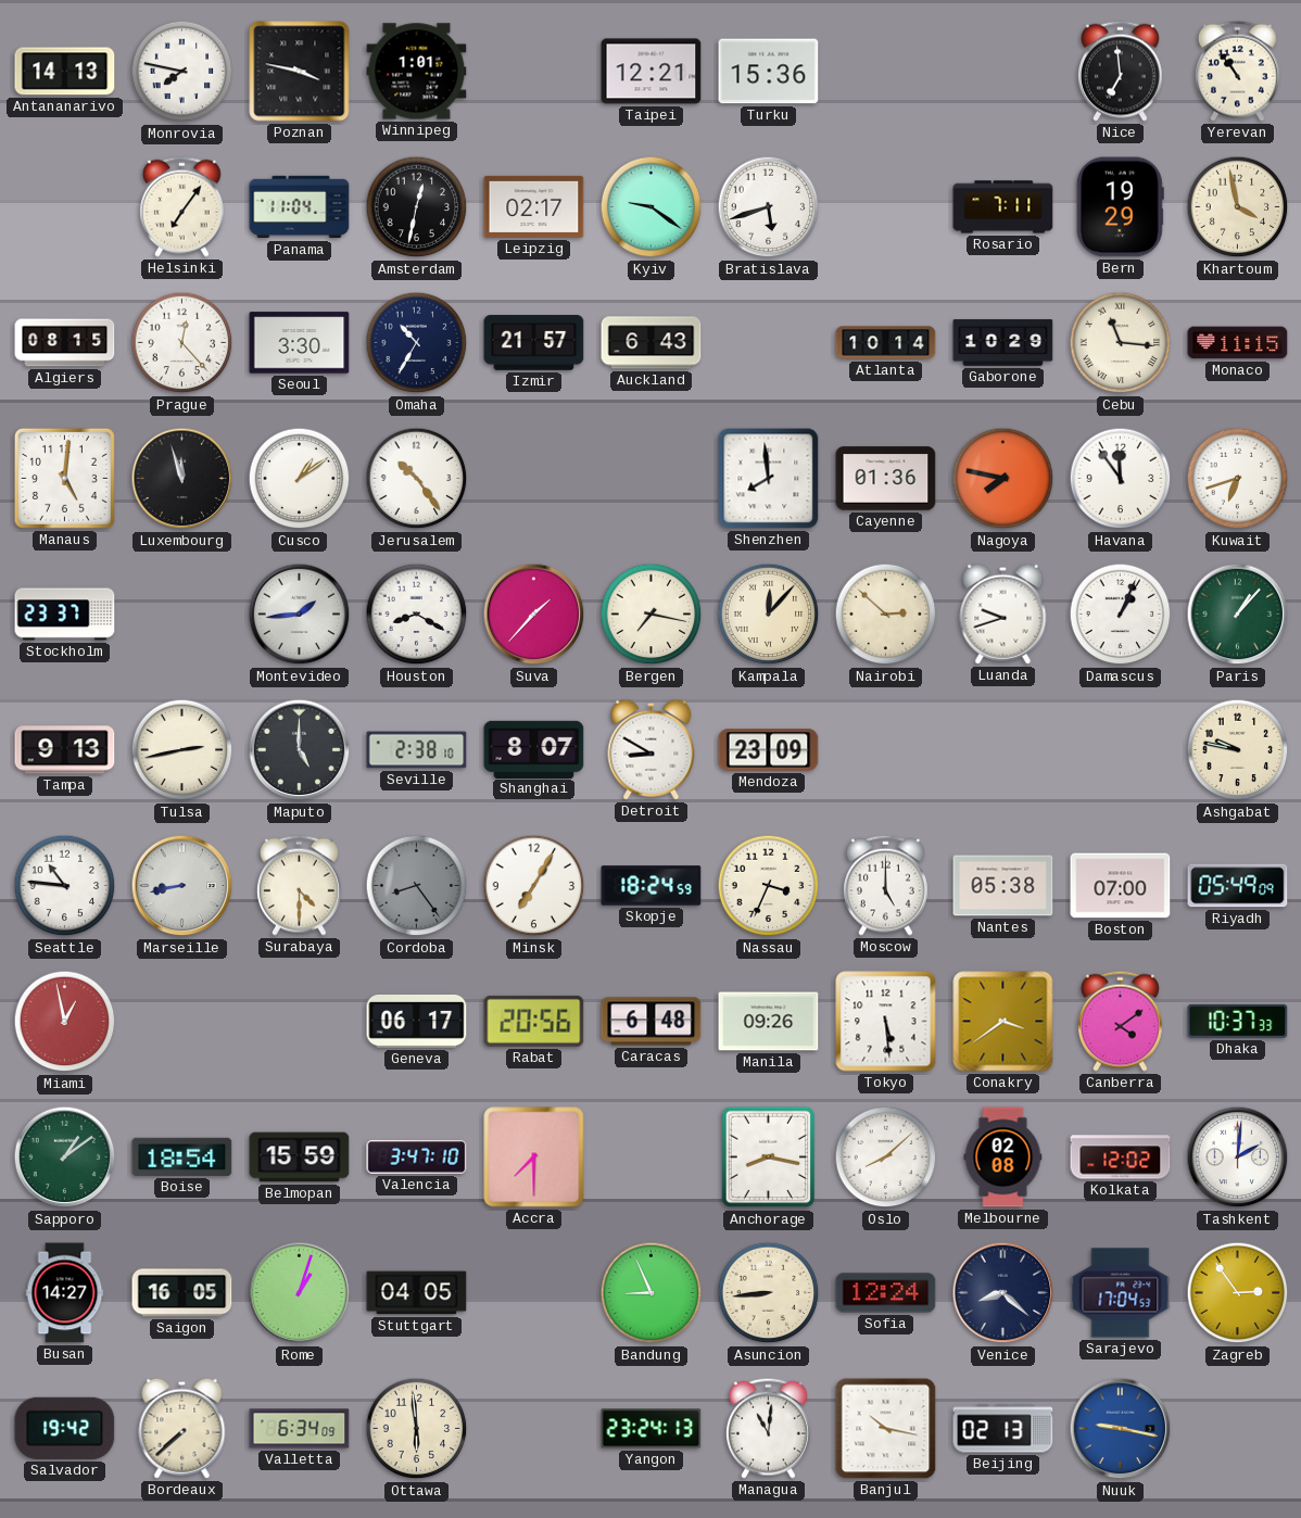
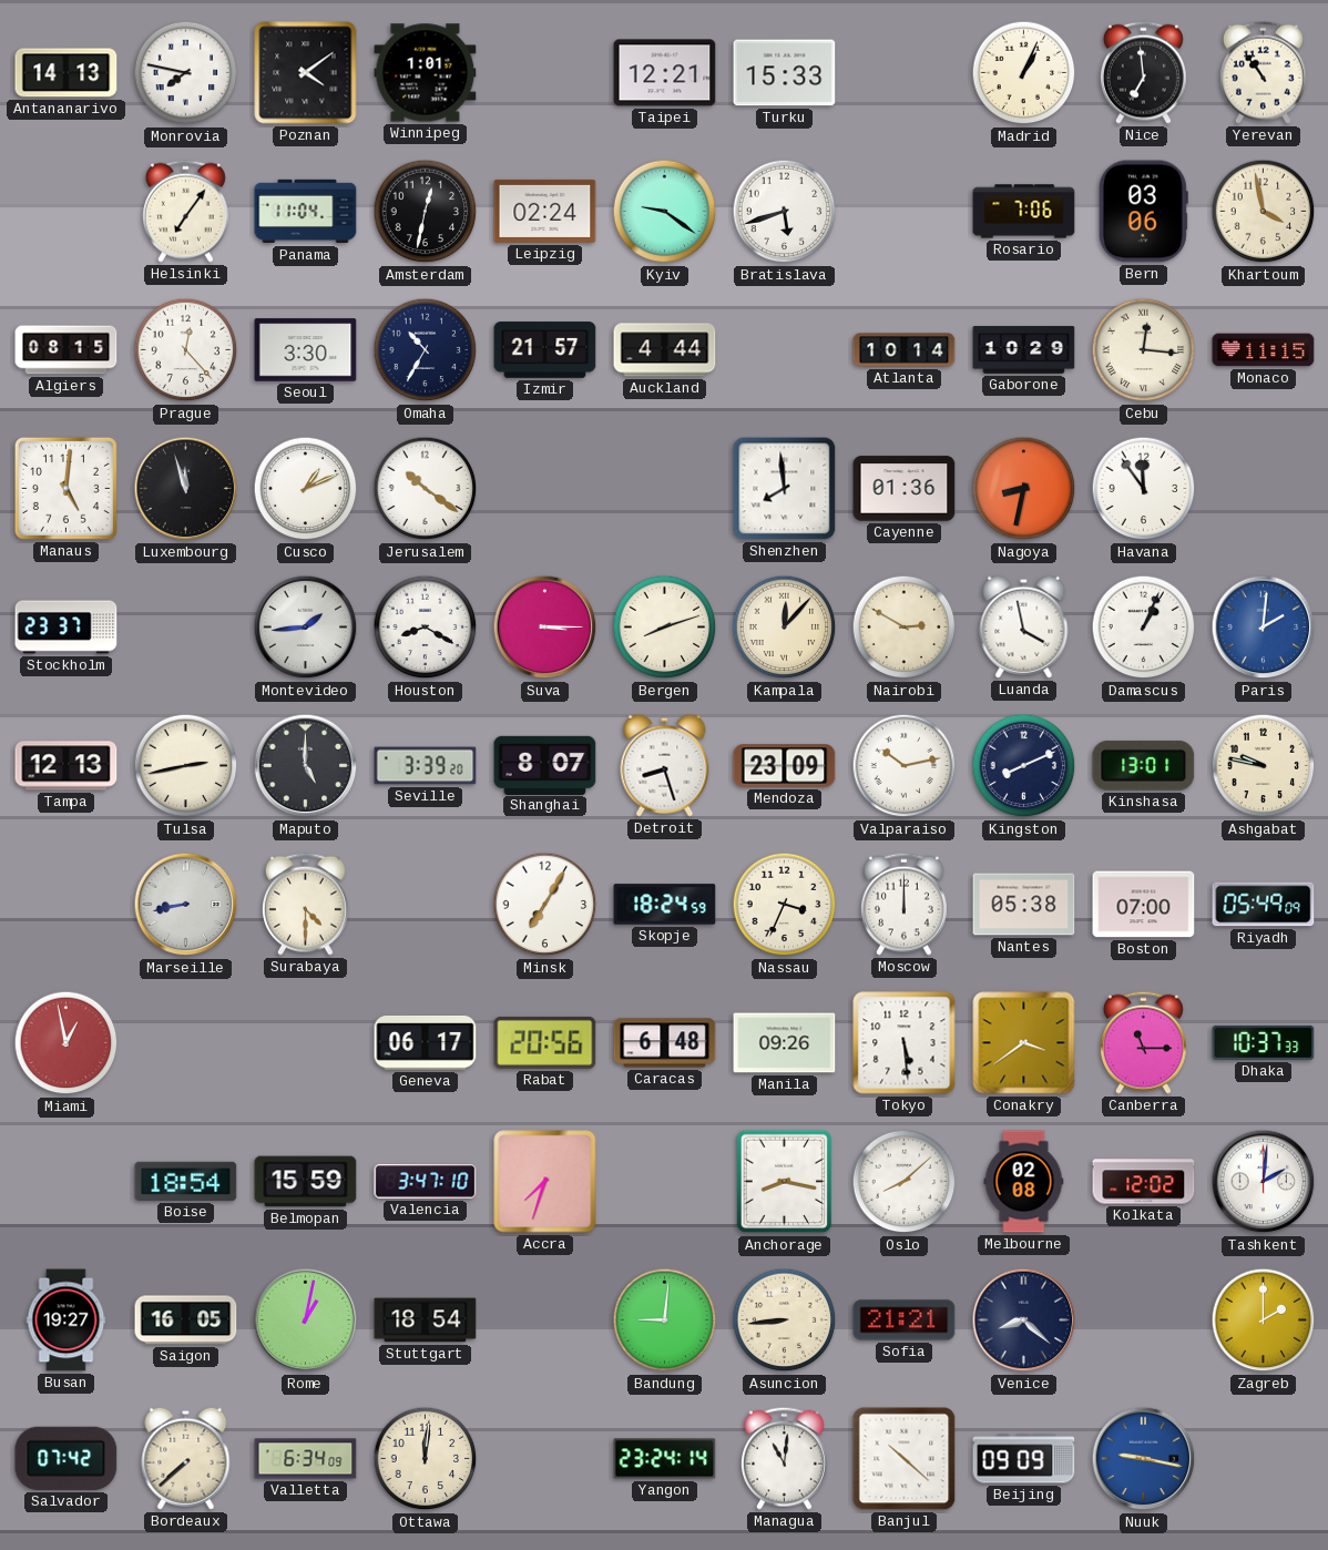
Poznan: 3:47 -> 4:09 (306, 73)
Turku: 15:36 -> 15:33 (785, 73)
Madrid: none -> 1:04 (1024, 73)
Leipzig: 02:17 -> 02:24 (545, 211)
Rosario: 7:11 -> 7:06 (1024, 212)
Bern: 19:29 -> 03:06 (1143, 212)
Auckland: 6:43 -> 4:44 (665, 350)
Cebu: 11:16 -> 12:16 (1144, 350)
Cusco: 1:09 -> 1:11 (306, 489)
Jerusalem: 10:24 -> 10:21 (426, 489)
Nagoya: 7:47 -> 8:32 (1024, 489)
Kuwait: 6:42 -> none (1238, 479)
Suva: 1:37 -> 3:15 (545, 628)
Bergen: 7:17 -> 8:12 (665, 628)
Nairobi: 2:52 -> 2:50 (905, 628)
Luanda: 9:42 -> 3:58 (1024, 626)
Paris: 1:07 -> 2:01 (1264, 628)
Paris dial: green -> blue (1264, 628)
Tampa: 9:13 -> 12:13 (67, 766)
Seville: 2:38 -> 3:39 (426, 766)
Detroit: 8:50 -> 8:27 (665, 765)
Valparaiso: none -> 10:13 (905, 766)
Kingston: none -> 8:11 (1024, 766)
Kinshasa: none -> 13:01 (1144, 765)
Seattle: 10:46 -> none (65, 886)
Cordoba: 8:24 -> none (417, 886)
Moscow: 5:00 -> 12:00 (903, 904)
Canberra: 4:09 -> 11:15 (1143, 1042)
Sapporo: 1:09 -> none (65, 1158)
Accra: 7:30 -> 7:33 (545, 1182)
Busan: 14:27 -> 19:27 (67, 1320)
Rome: 1:03 -> 1:02 (306, 1320)
Stuttgart: 04:05 -> 18:54 (426, 1320)
Bandung: 8:56 -> 9:01 (665, 1320)
Sofia: 12:24 -> 21:21 (905, 1320)
Sarajevo: 17:04 -> none (1121, 1293)
Zagreb: 2:54 -> 2:00 (1264, 1320)
Salvador: 19:42 -> 07:42 (67, 1458)
Ottawa: 5:59 -> 12:01 (426, 1459)
Yangon: 23:24:13 -> 23:24:14 (665, 1459)
Banjul: 10:17 -> 10:22 (905, 1459)
Beijing: 02:13 -> 09:09 (1024, 1459)
